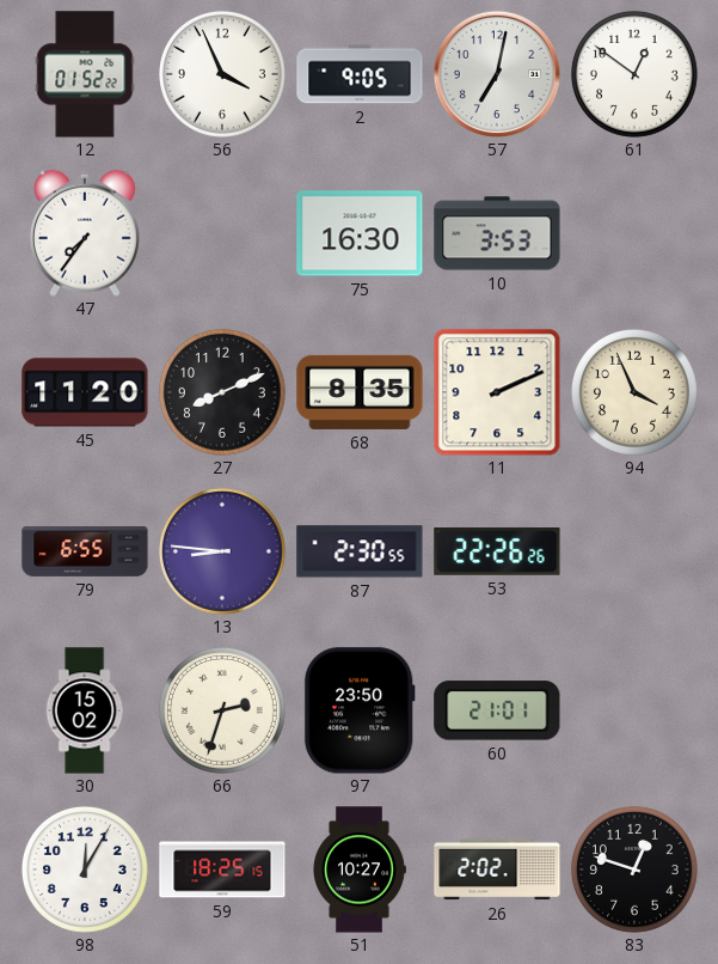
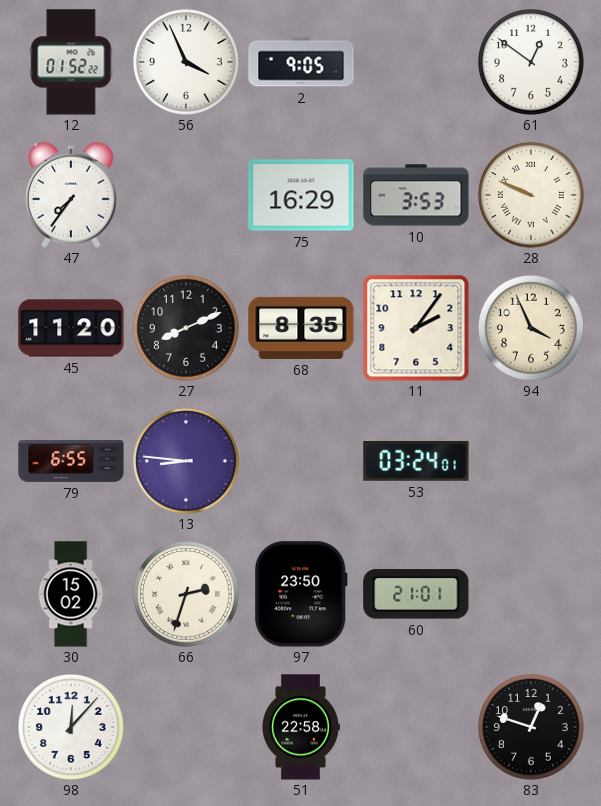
57: 7:02 -> none (497, 74)
75: 16:30 -> 16:29 (301, 195)
28: none -> 9:49 (531, 195)
11: 2:11 -> 2:06 (416, 328)
87: 2:30 -> none (360, 551)
53: 22:26 -> 03:24 (416, 462)
98: 12:05 -> 12:07 (71, 727)
59: 18:25 -> none (222, 870)
51: 10:27 -> 22:58 (301, 727)
26: 2:02 -> none (497, 870)
